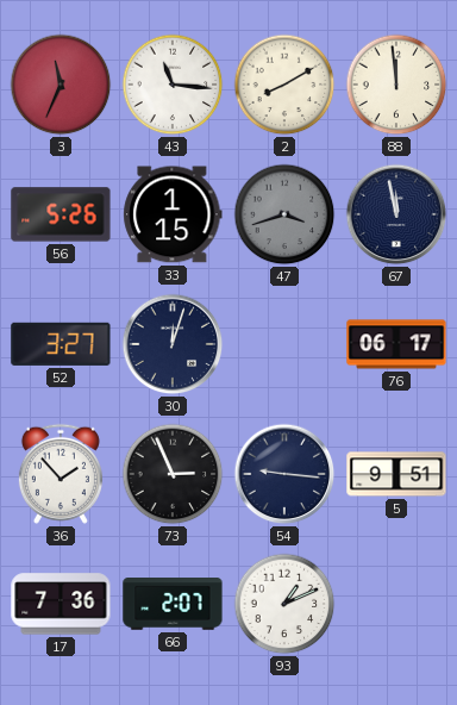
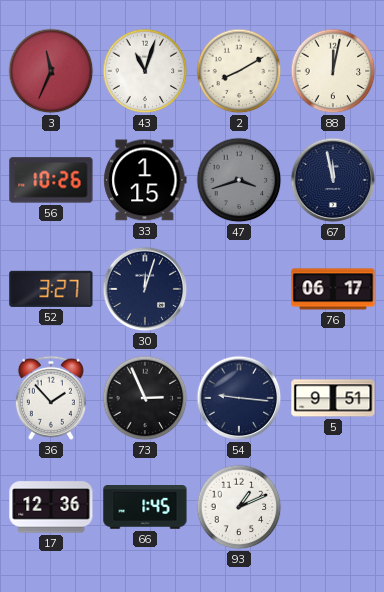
43: 11:16 -> 11:03 (145, 71)
88: 11:59 -> 12:02 (333, 71)
56: 5:26 -> 10:26 (51, 180)
17: 7:36 -> 12:36 (51, 507)
66: 2:07 -> 1:45 (145, 507)
